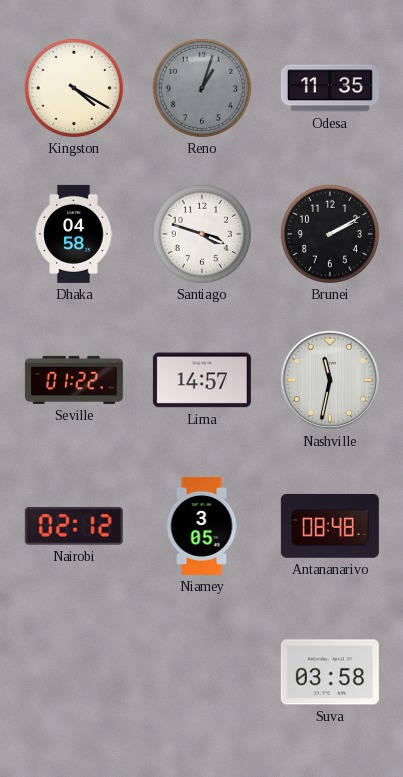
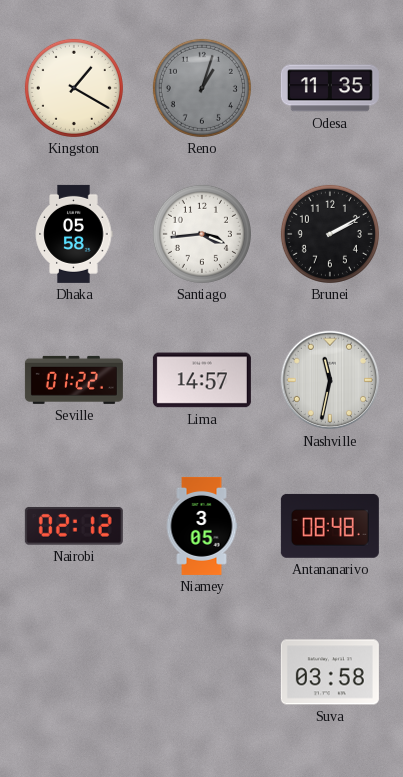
Kingston: 4:20 -> 1:20 (74, 88)
Dhaka: 04:58 -> 05:58 (74, 234)
Santiago: 3:48 -> 3:44 (202, 234)
